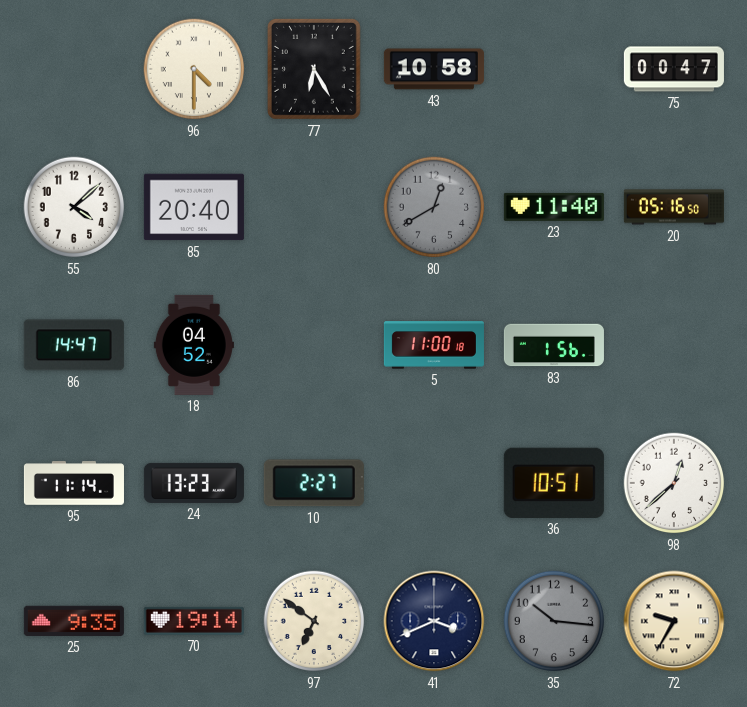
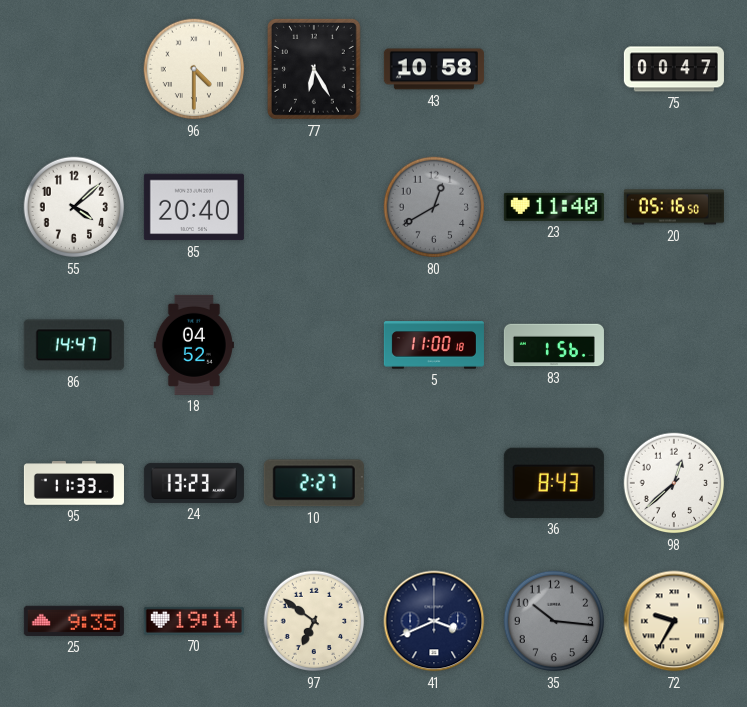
95: 11:14 -> 11:33 (74, 483)
36: 10:51 -> 8:43 (554, 483)
